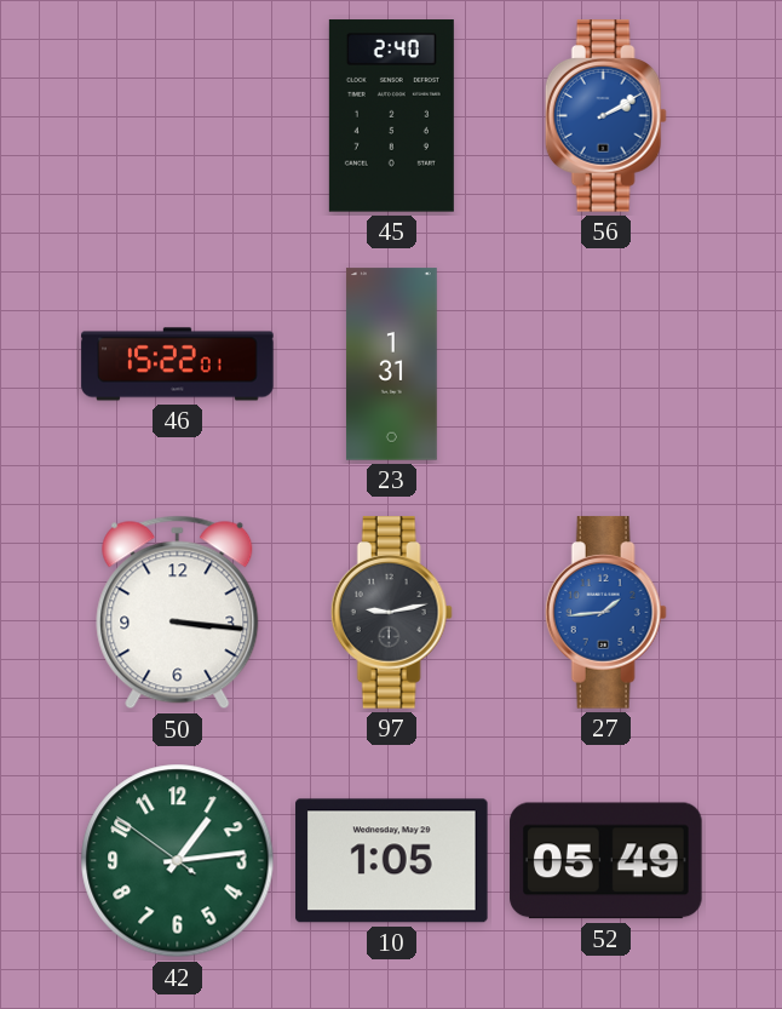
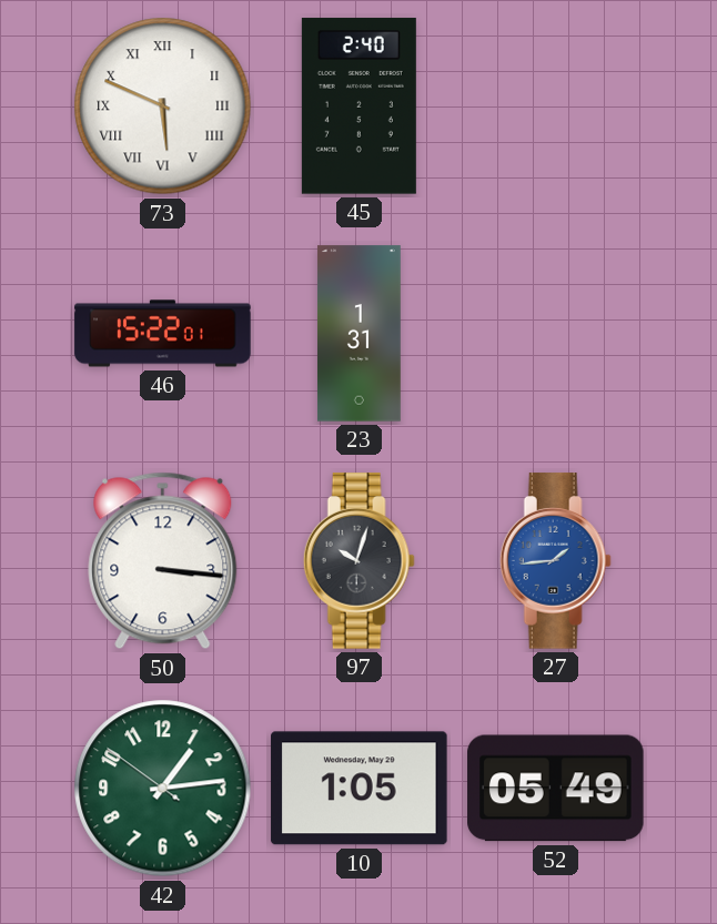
73: none -> 5:49 (163, 106)
56: 2:10 -> none (605, 116)
97: 9:13 -> 10:03 (358, 561)
